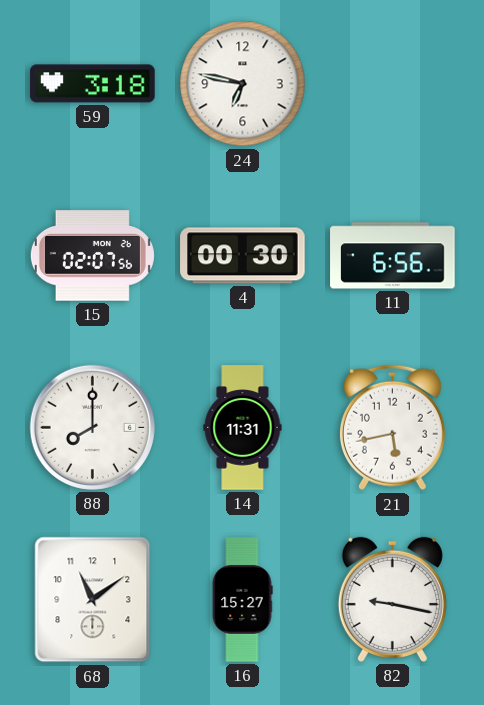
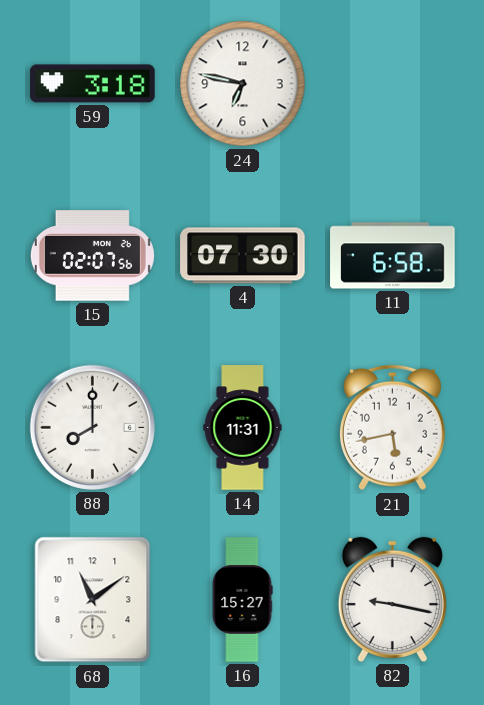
4: 00:30 -> 07:30 (243, 256)
11: 6:56 -> 6:58 (393, 256)
